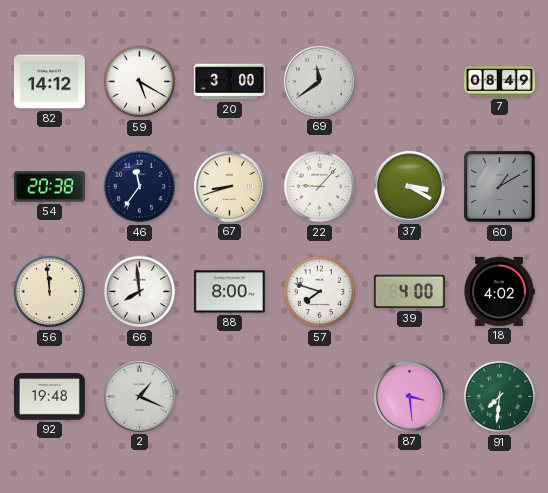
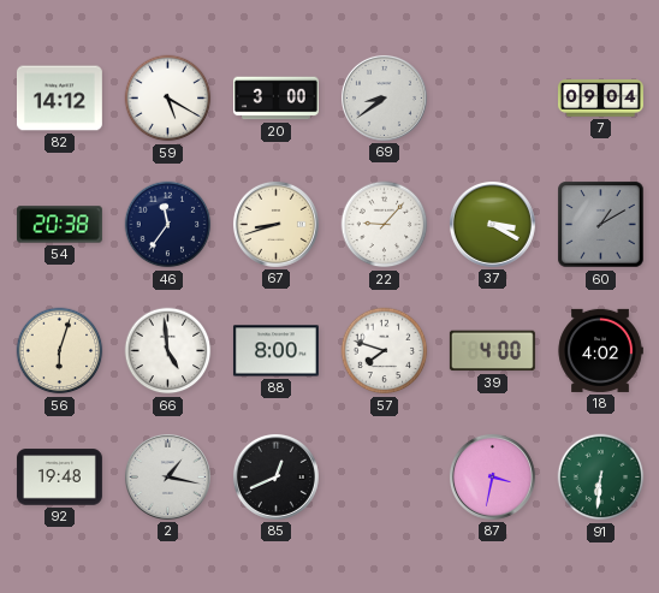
69: 11:39 -> 8:39 (384, 97)
7: 08:49 -> 09:04 (600, 99)
56: 11:59 -> 6:03 (60, 351)
66: 7:59 -> 4:59 (168, 351)
2: 1:19 -> 1:17 (167, 476)
85: none -> 12:41 (275, 476)
87: 3:29 -> 3:32 (492, 476)
91: 7:31 -> 6:31 (601, 478)
